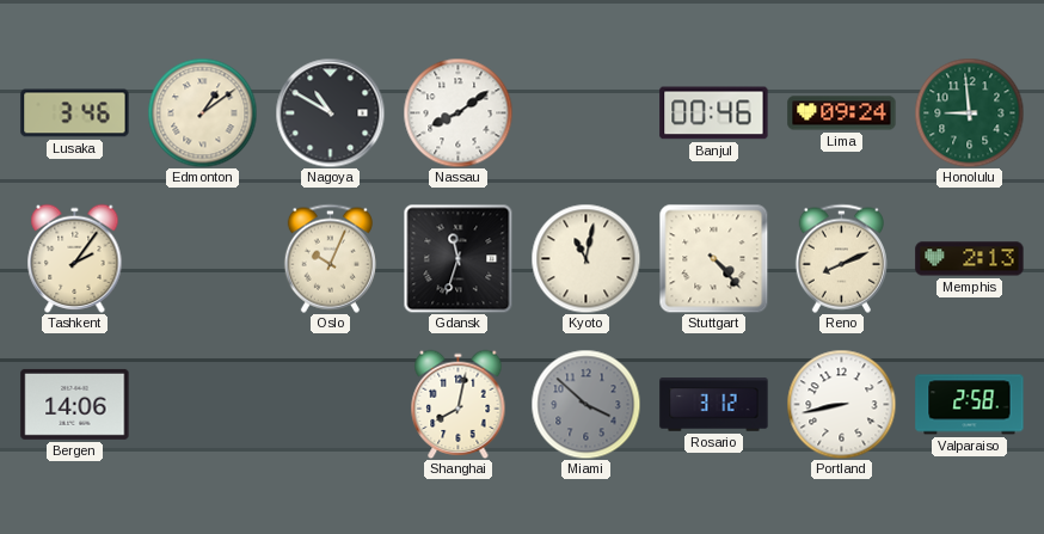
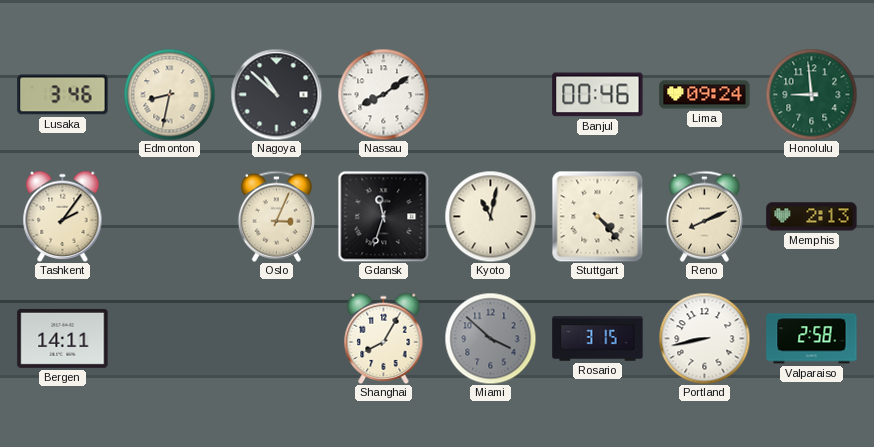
Edmonton: 1:09 -> 8:32 (169, 94)
Nagoya: 10:50 -> 10:52 (276, 94)
Oslo: 10:04 -> 3:04 (276, 216)
Bergen: 14:06 -> 14:11 (63, 338)
Shanghai: 8:02 -> 8:05 (384, 338)
Rosario: 3:12 -> 3:15 (598, 339)
